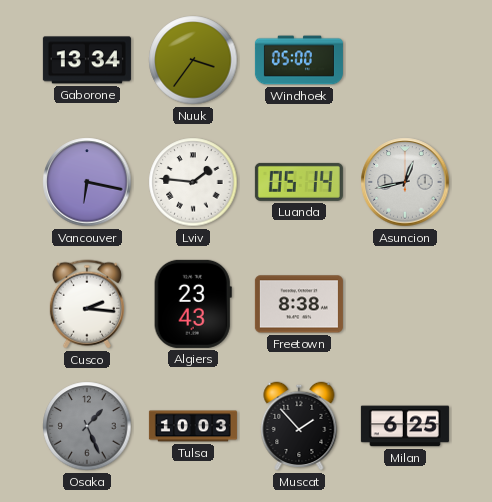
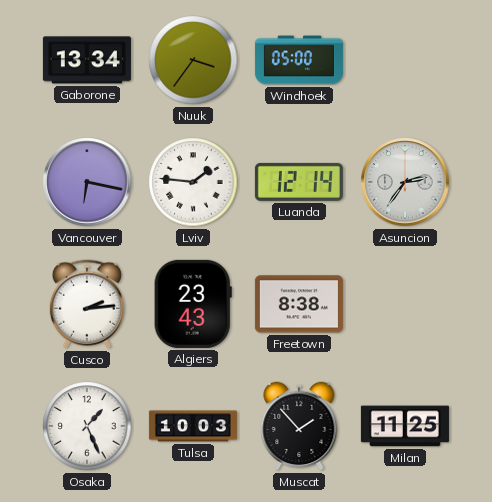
Luanda: 05:14 -> 12:14 (299, 182)
Asuncion: 12:43 -> 2:36 (405, 182)
Cusco: 2:16 -> 2:14 (87, 304)
Osaka dial: grey -> white (87, 426)
Milan: 6:25 -> 11:25 (405, 426)
